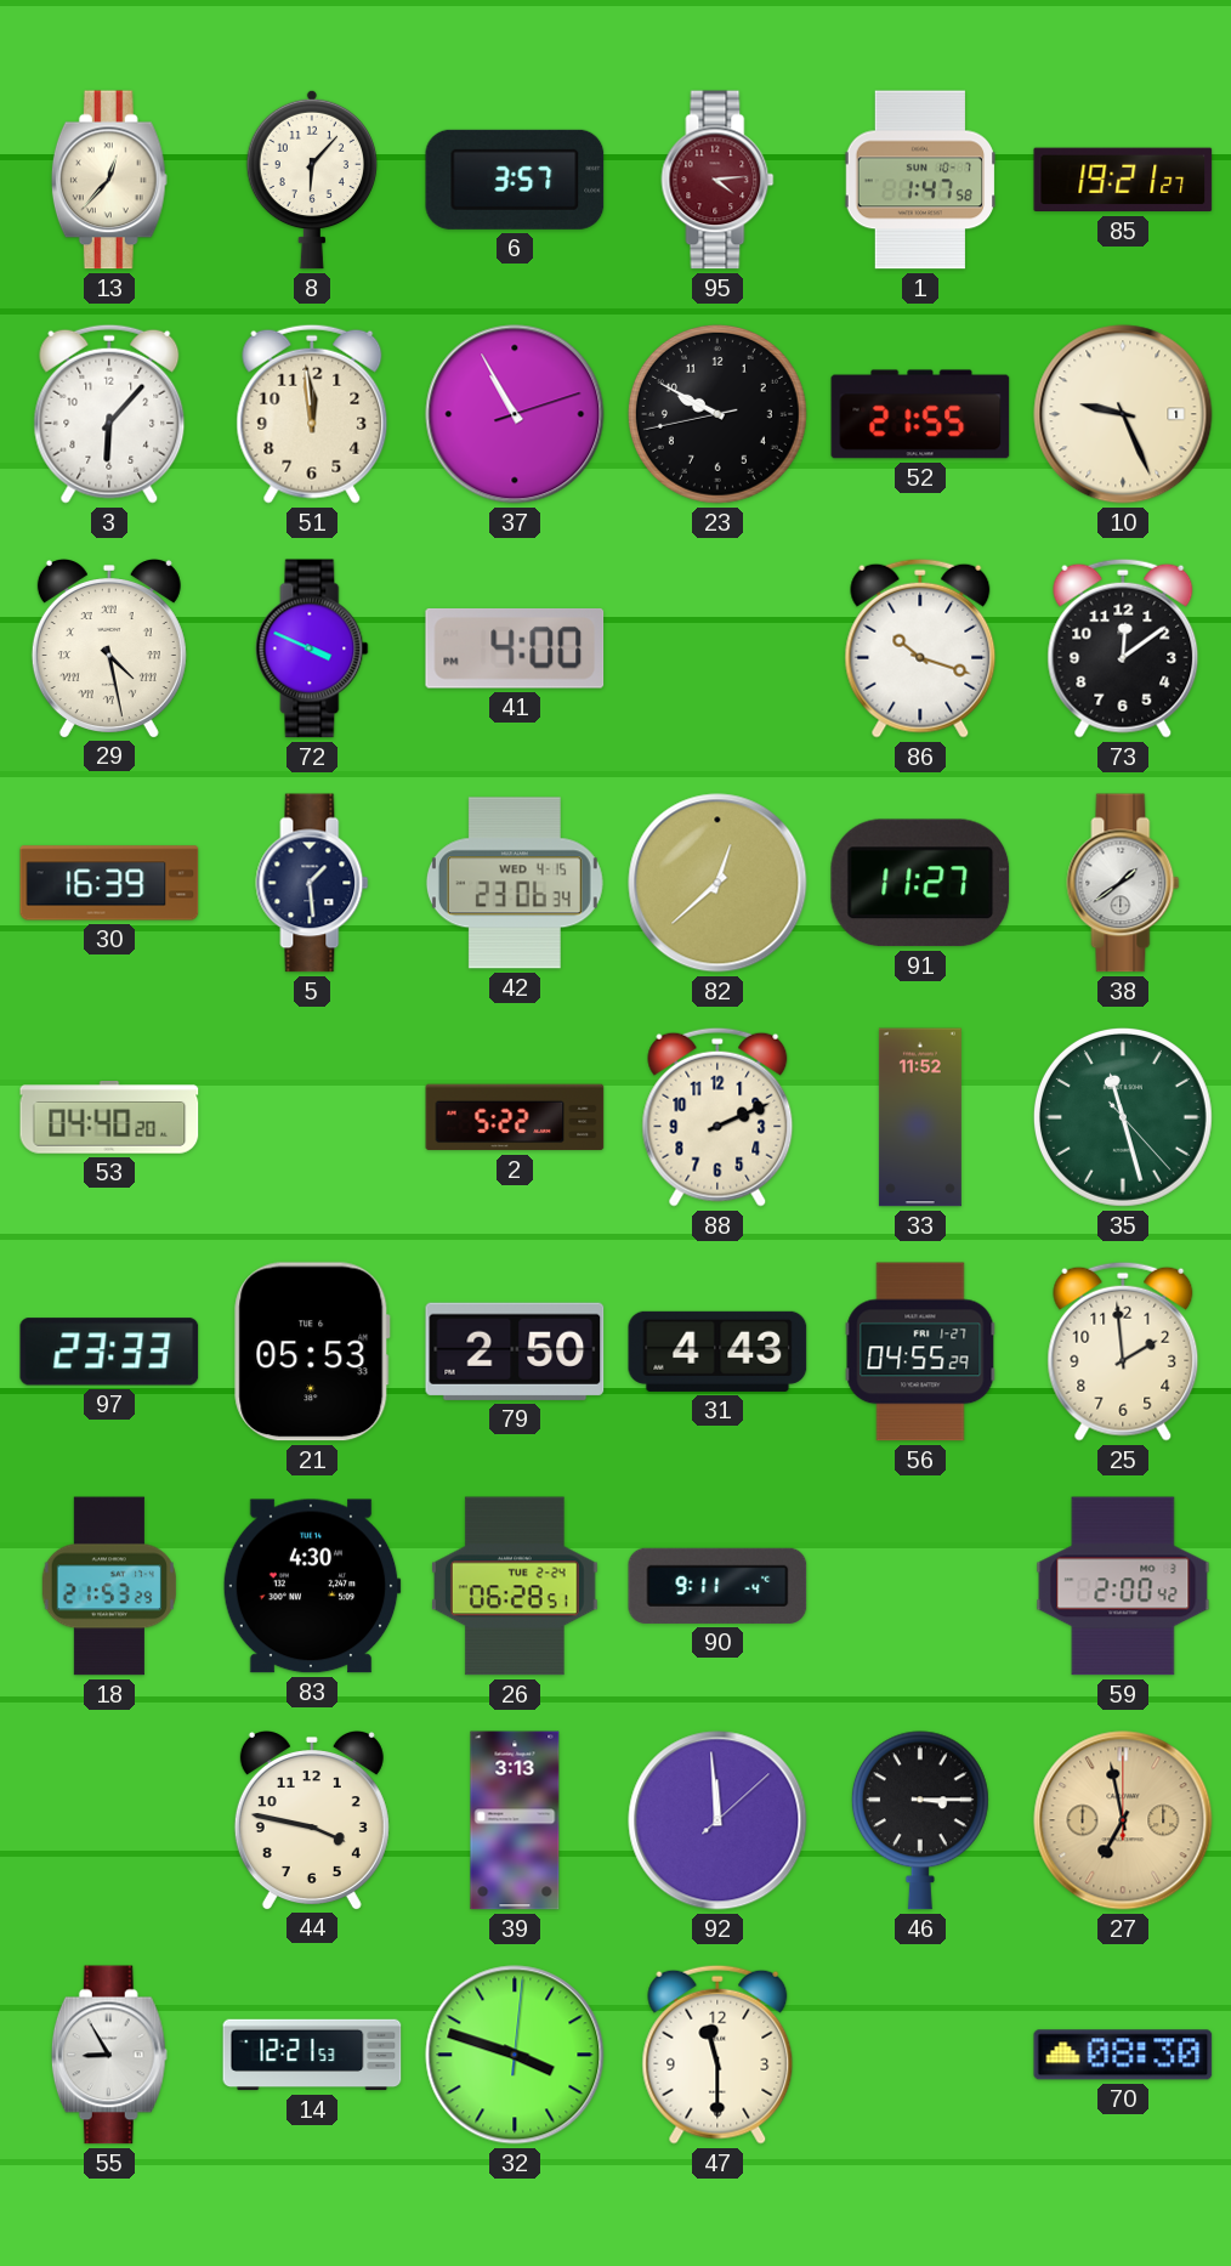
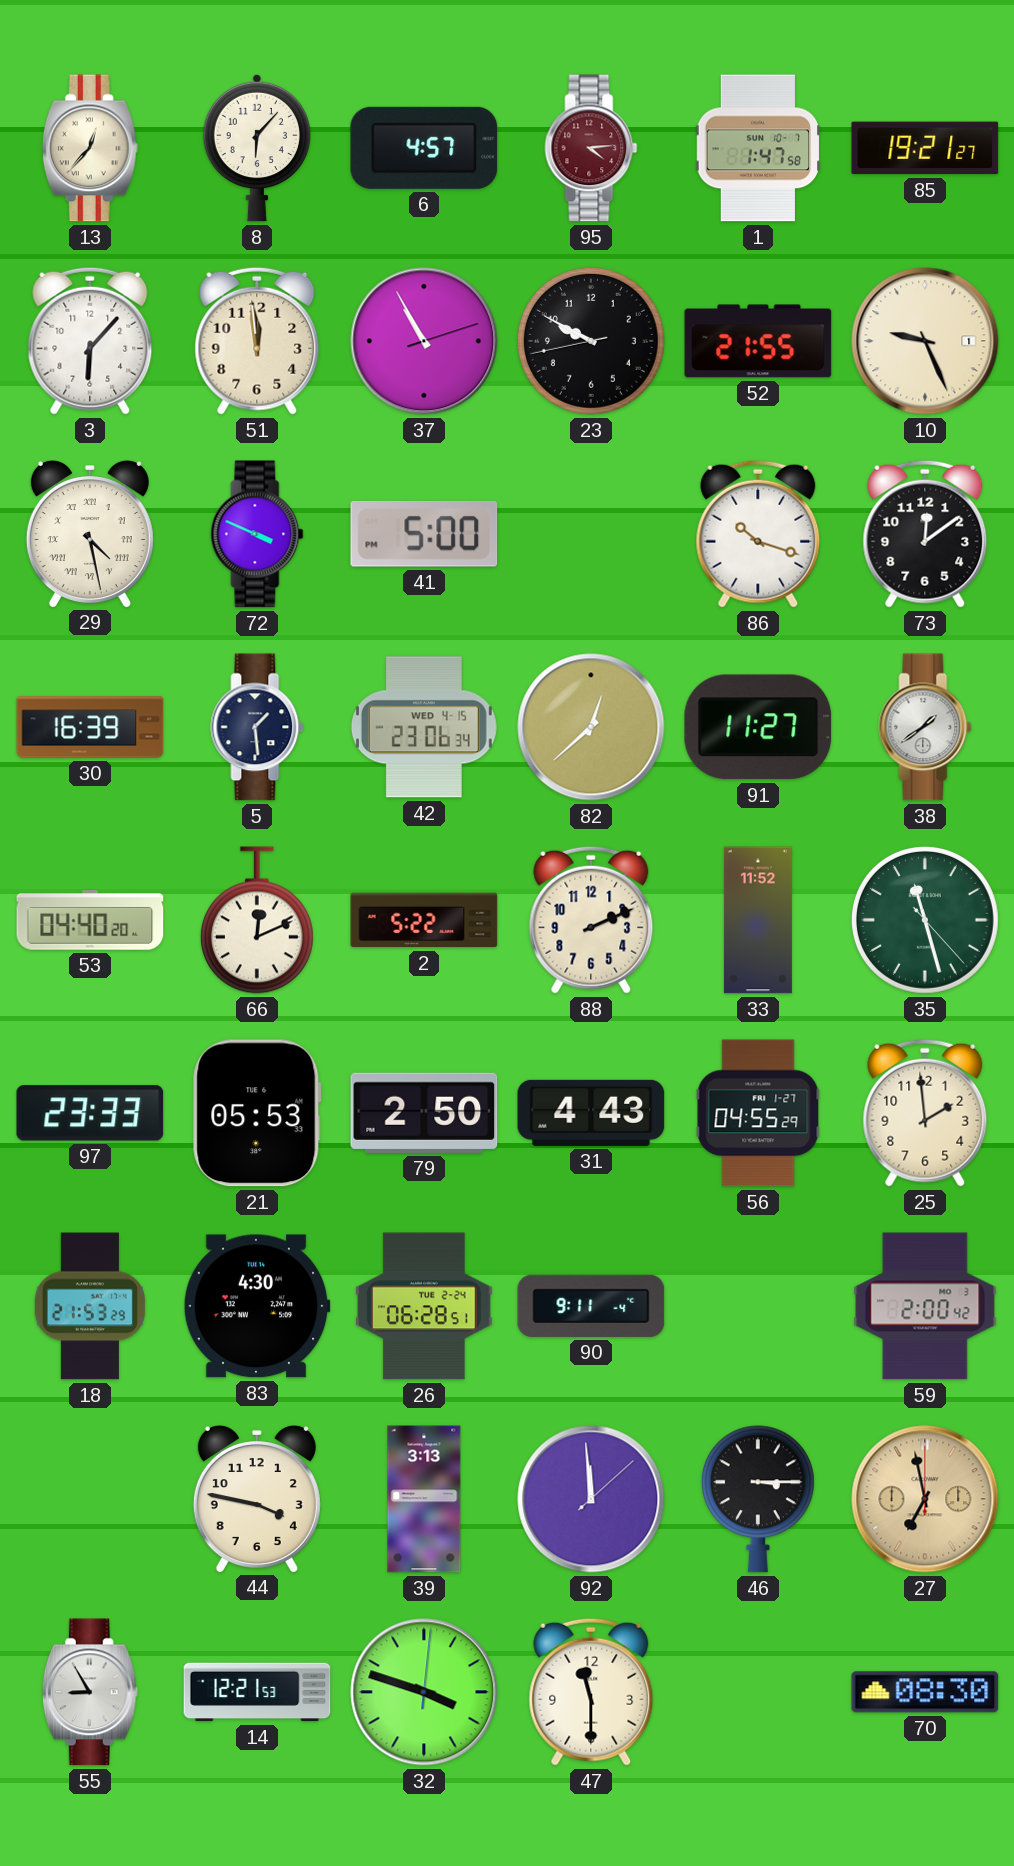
6: 3:57 -> 4:57 (424, 148)
41: 4:00 -> 5:00 (424, 534)
66: none -> 12:11 (257, 920)
